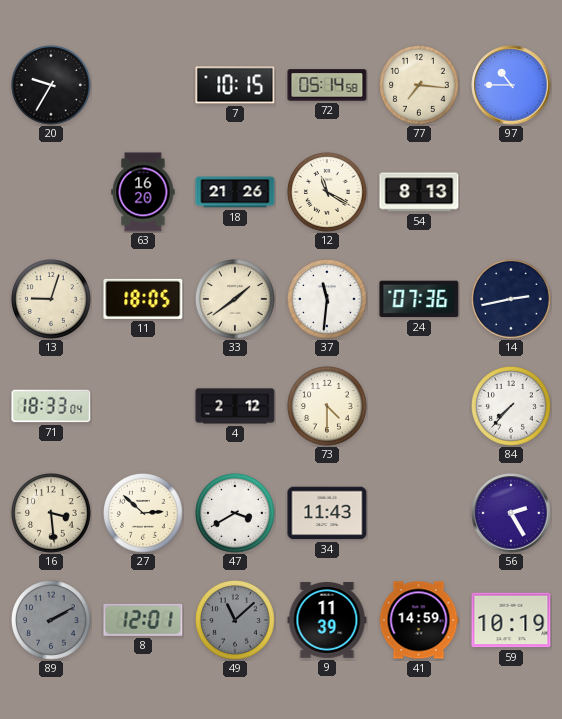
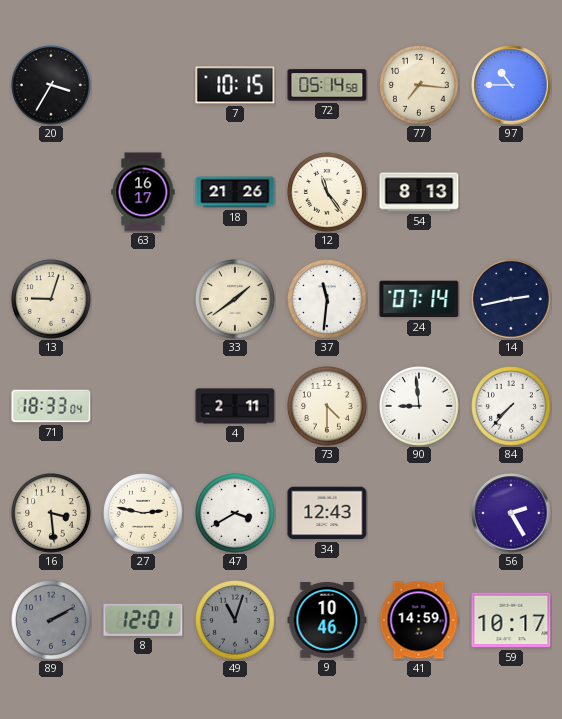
20: 9:35 -> 3:35 (52, 86)
63: 16:20 -> 16:17 (143, 192)
12: 11:20 -> 11:24 (328, 193)
11: 18:05 -> none (143, 299)
24: 07:36 -> 07:14 (419, 299)
4: 2:12 -> 2:11 (235, 406)
90: none -> 8:59 (420, 407)
27: 2:52 -> 2:47 (144, 514)
34: 11:43 -> 12:43 (327, 513)
49: 11:08 -> 11:03 (236, 621)
9: 11:39 -> 10:46 (327, 621)
59: 10:19 -> 10:17 (511, 620)
